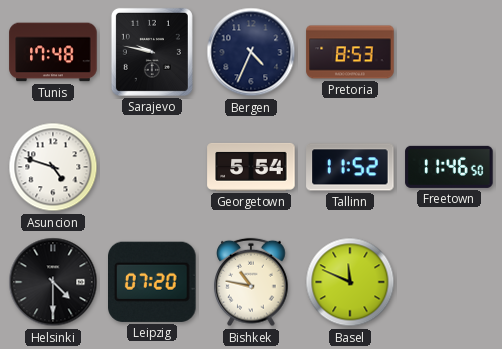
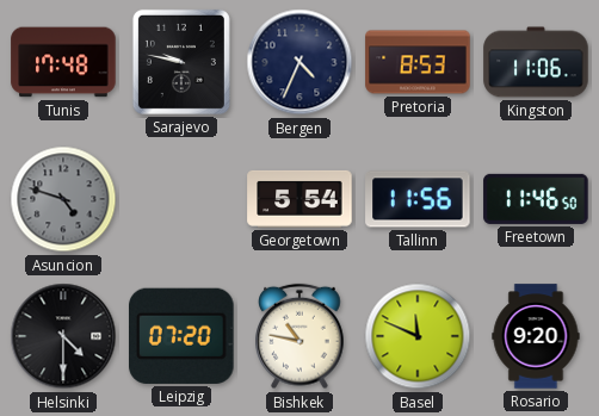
Kingston: none -> 11:06 (536, 62)
Asuncion dial: white -> grey (63, 199)
Tallinn: 11:52 -> 11:56 (418, 199)
Rosario: none -> 9:20 (536, 336)
